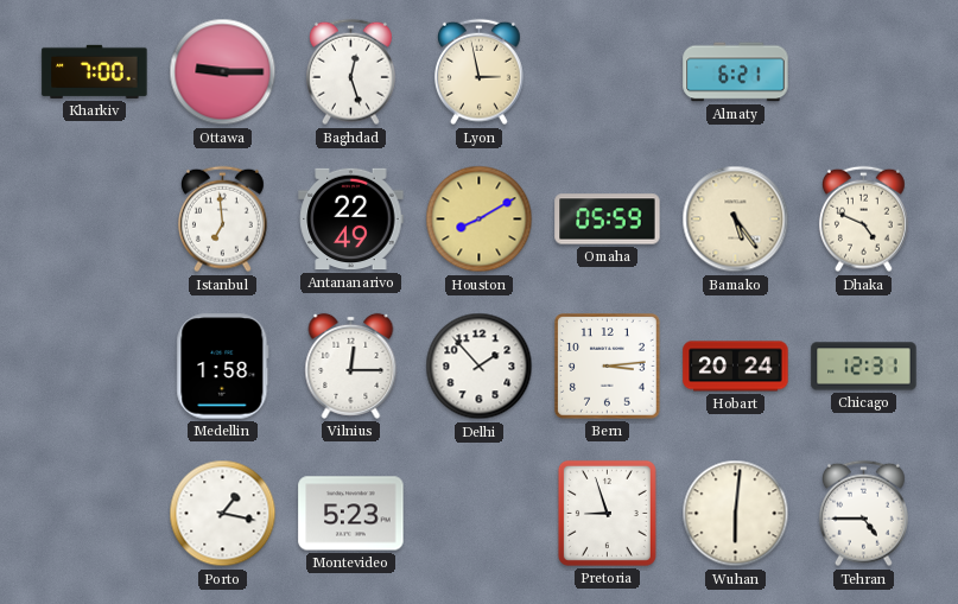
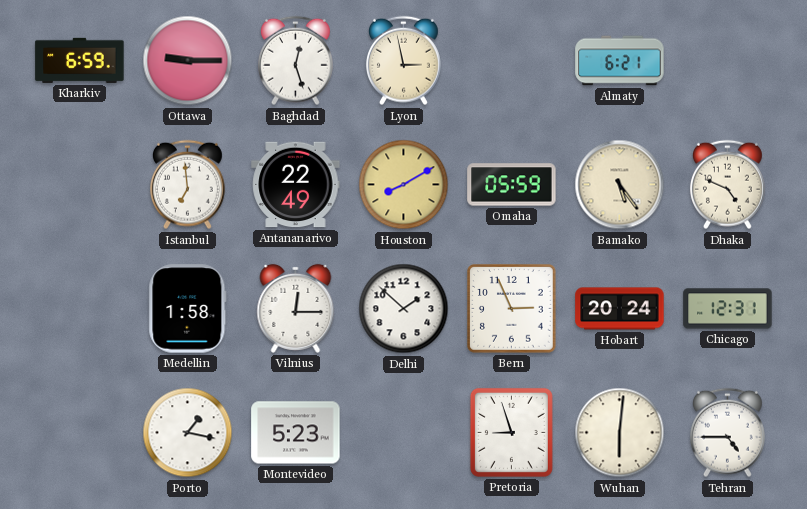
Kharkiv: 7:00 -> 6:59 (80, 60)
Delhi: 1:53 -> 1:52 (404, 309)
Bern: 3:14 -> 2:56 (512, 309)
